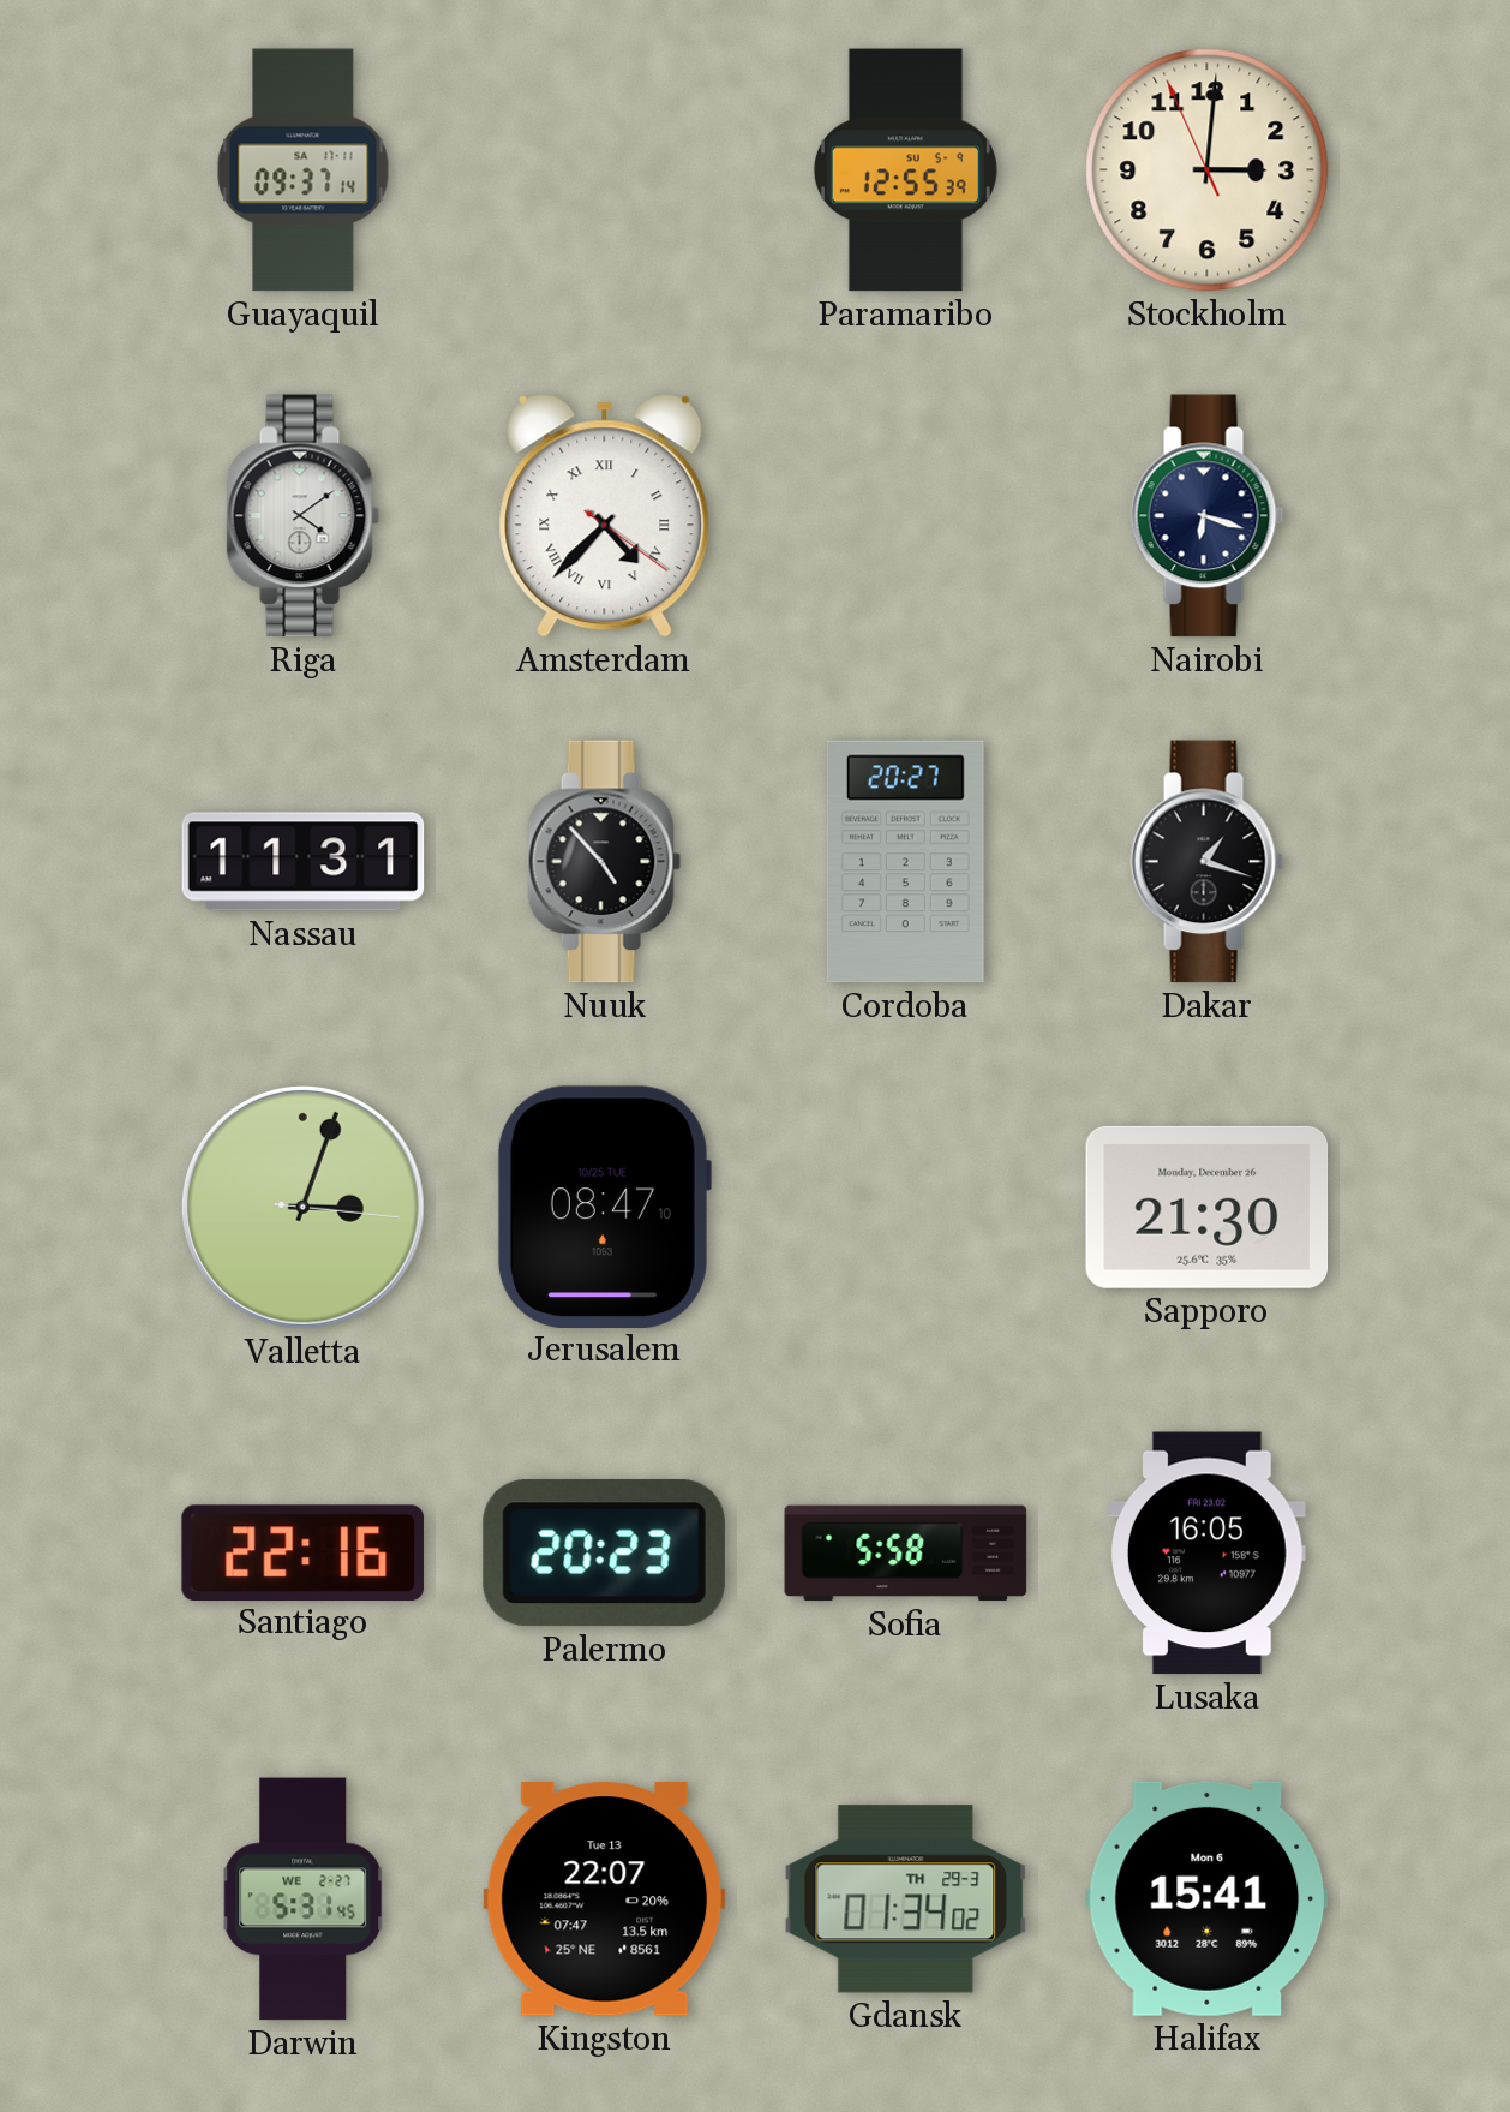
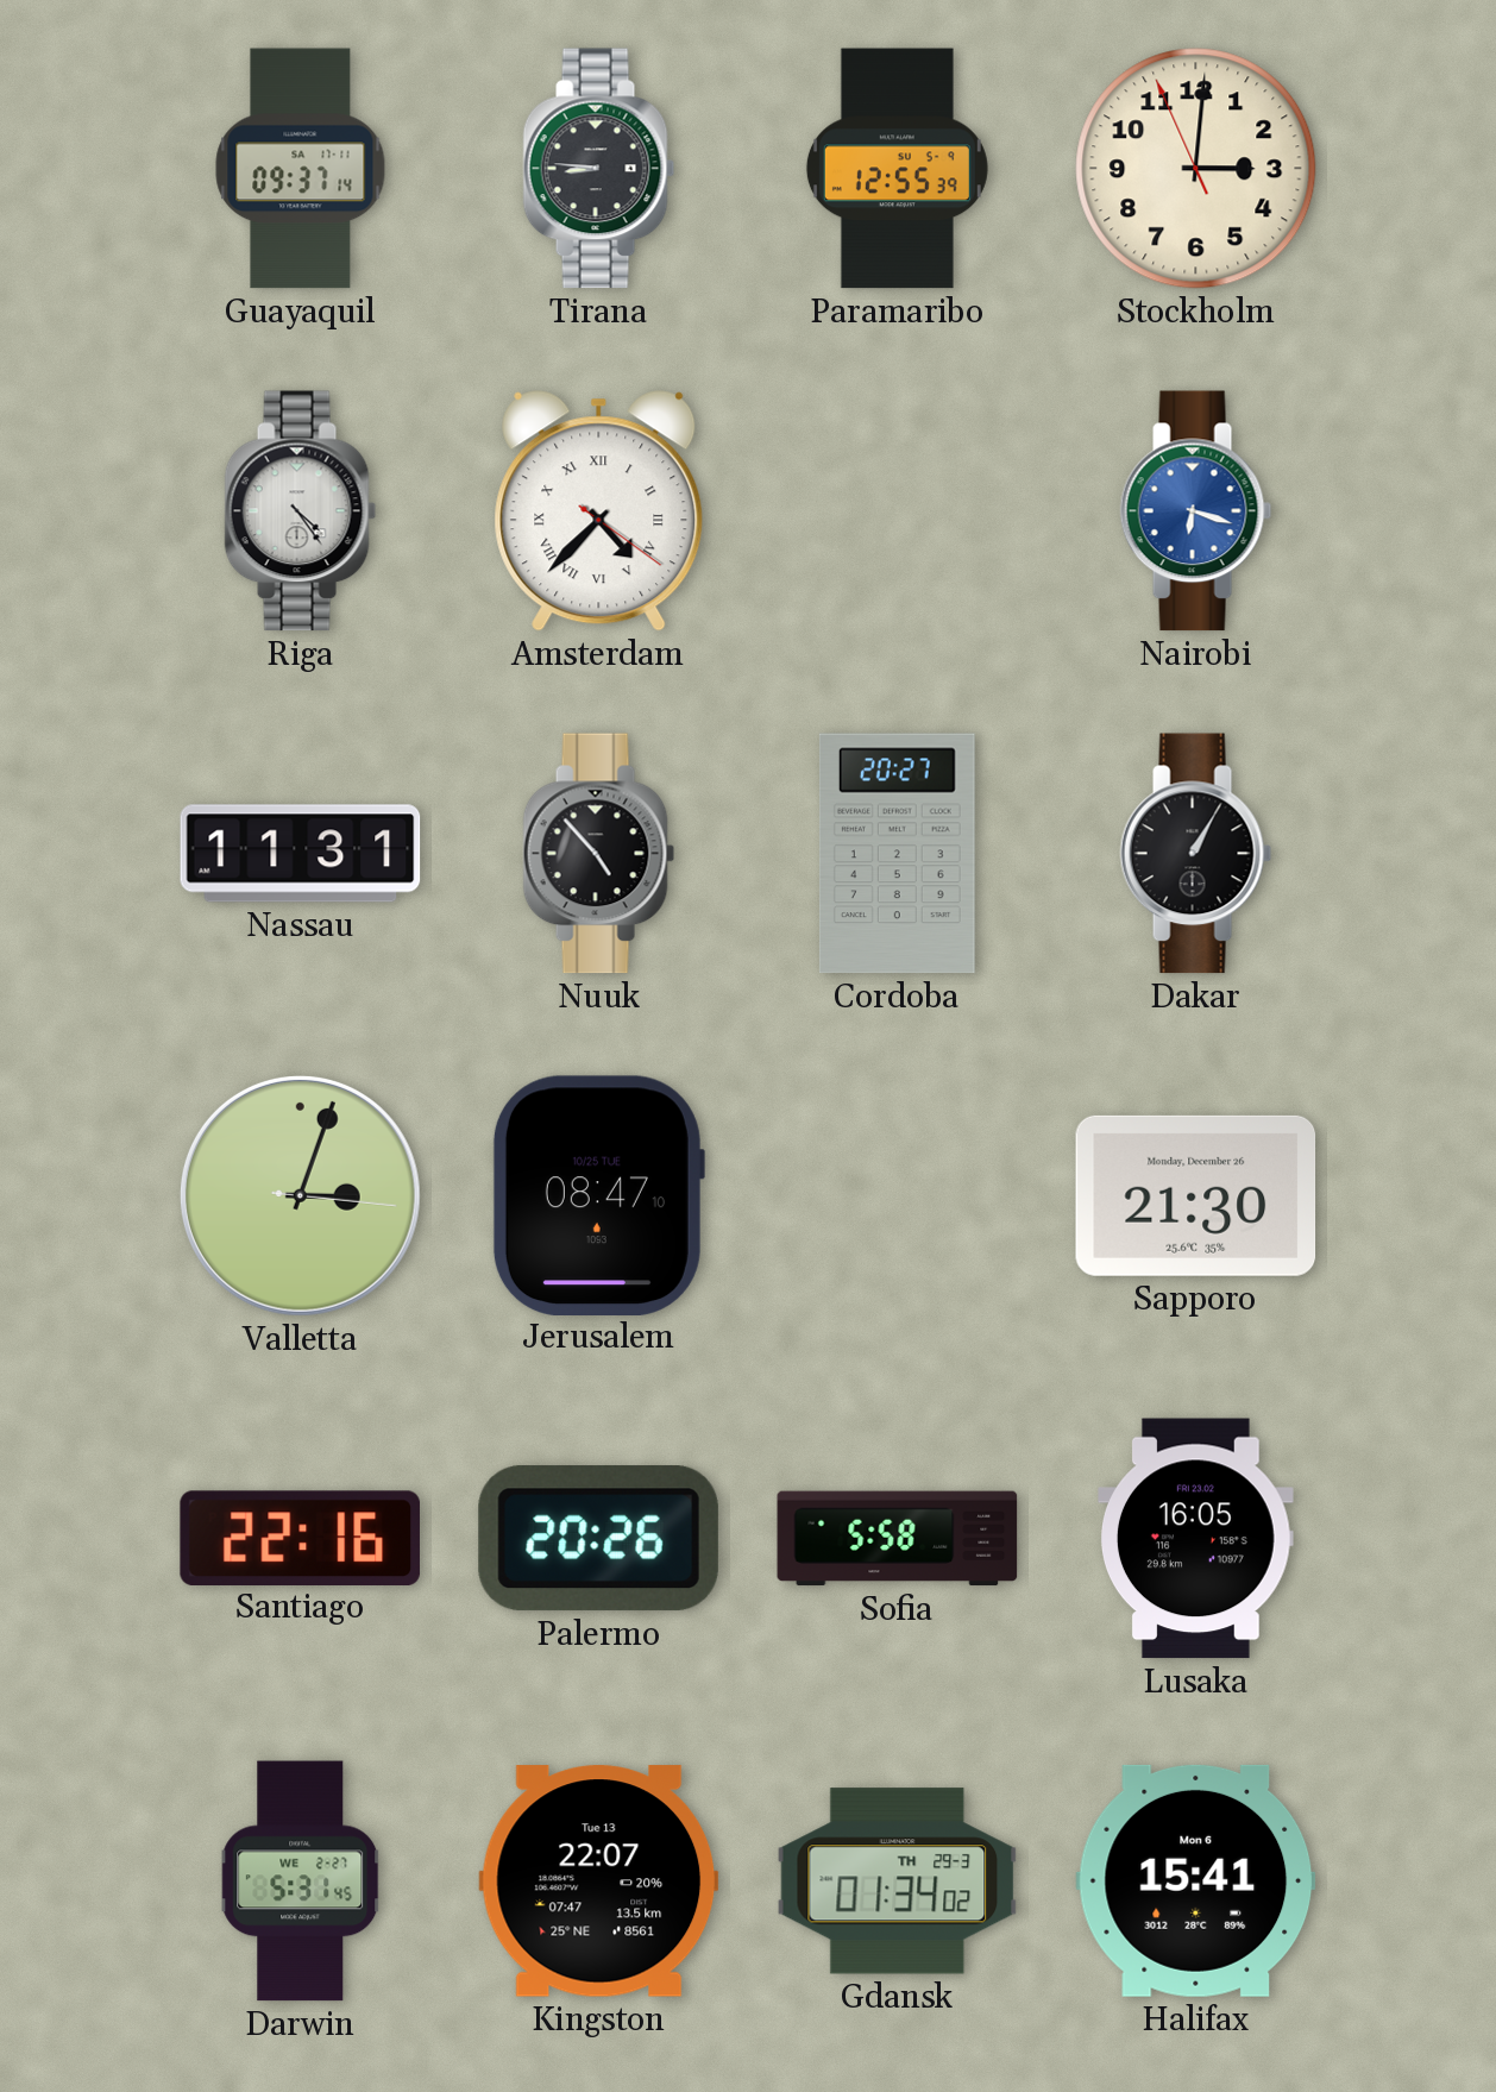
Tirana: none -> 8:46 (599, 169)
Riga: 4:09 -> 4:24 (301, 511)
Nairobi dial: navy -> blue (1196, 511)
Dakar: 1:18 -> 1:05 (1196, 854)
Palermo: 20:23 -> 20:26 (598, 1539)
